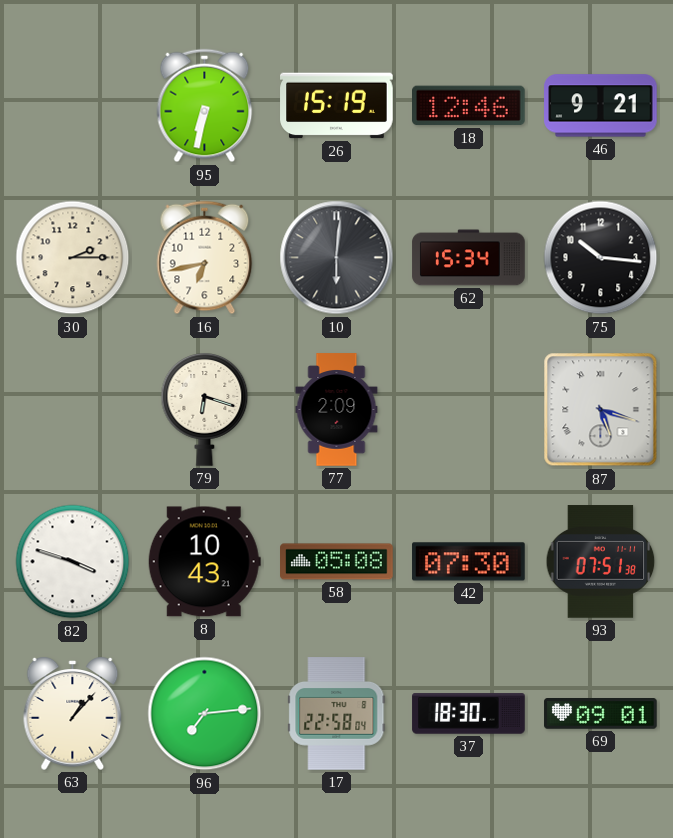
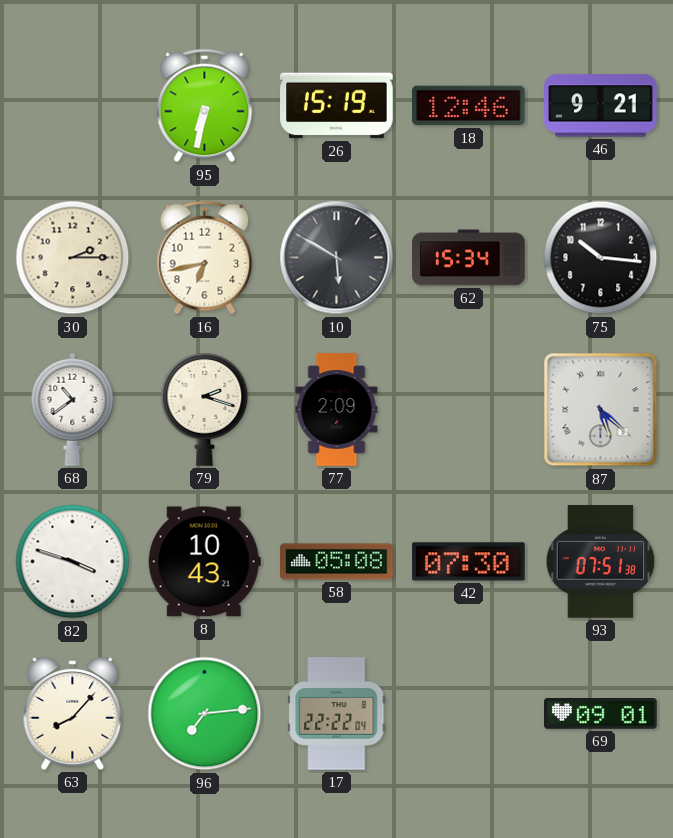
10: 6:01 -> 5:50 (337, 258)
68: none -> 10:39 (73, 409)
79: 6:18 -> 2:18 (205, 410)
87: 5:18 -> 5:22 (601, 410)
63: 1:07 -> 8:07 (73, 713)
17: 22:58 -> 22:22 (337, 714)
37: 18:30 -> none (469, 714)
